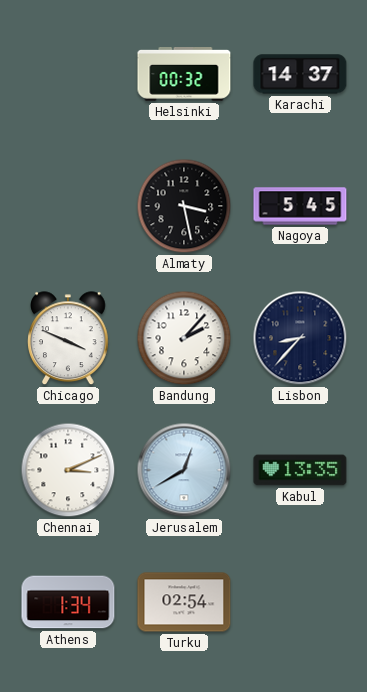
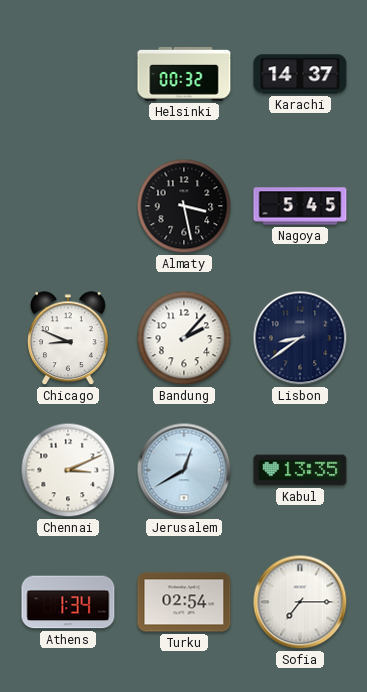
Chicago: 3:49 -> 8:49 (69, 339)
Lisbon: 8:37 -> 8:39 (300, 338)
Sofia: none -> 7:15 (300, 602)
